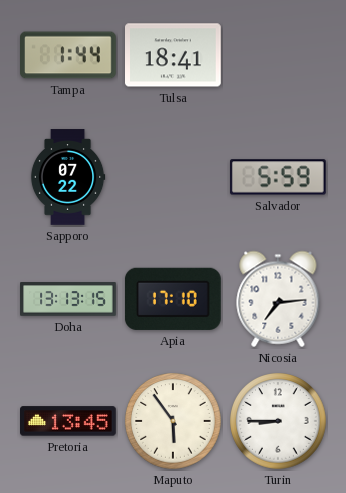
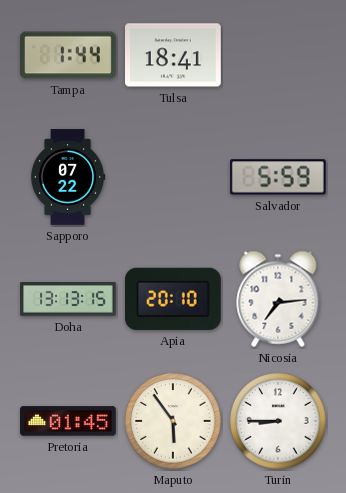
Apia: 17:10 -> 20:10 (173, 299)
Pretoria: 13:45 -> 01:45 (69, 421)
